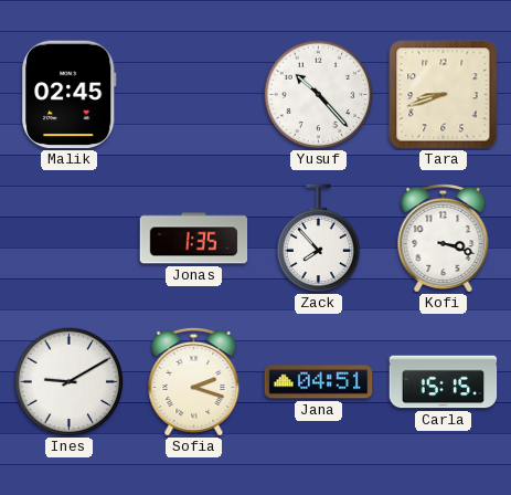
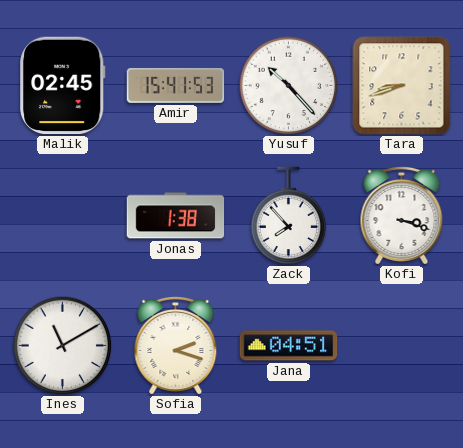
Amir: none -> 15:41 (176, 85)
Jonas: 1:35 -> 1:38 (176, 216)
Ines: 9:10 -> 11:10 (63, 346)
Carla: 15:15 -> none (444, 382)
